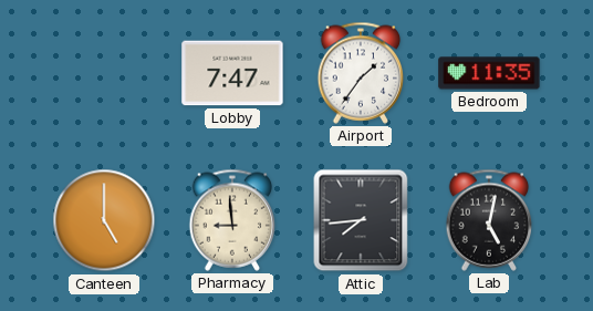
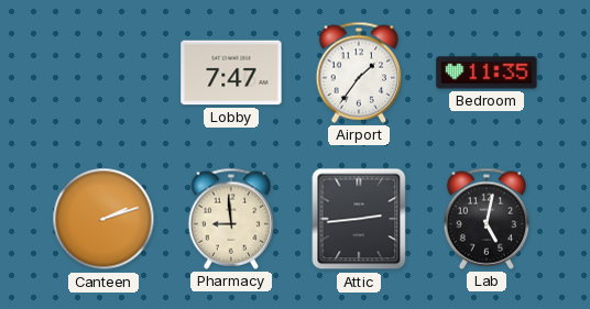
Canteen: 5:00 -> 2:12 (103, 219)
Attic: 7:44 -> 2:44 (359, 219)
